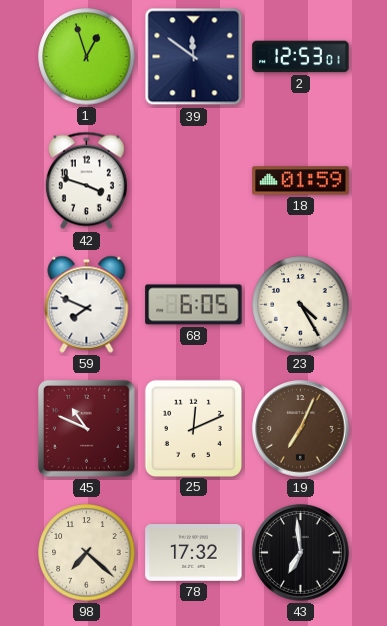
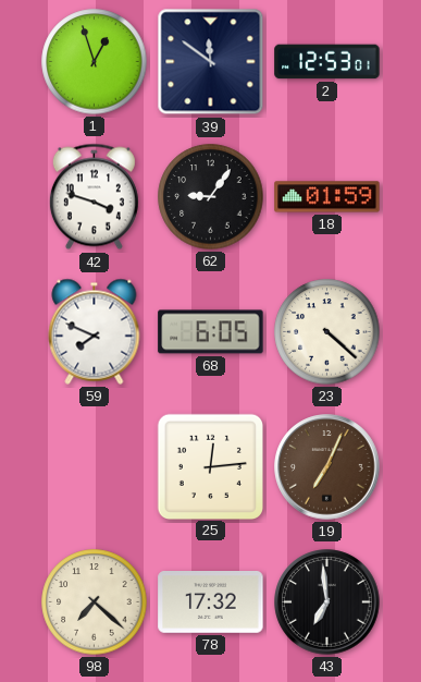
62: none -> 9:06 (211, 197)
23: 4:25 -> 4:22 (327, 332)
45: 10:49 -> none (86, 428)
25: 12:11 -> 12:14 (210, 466)
